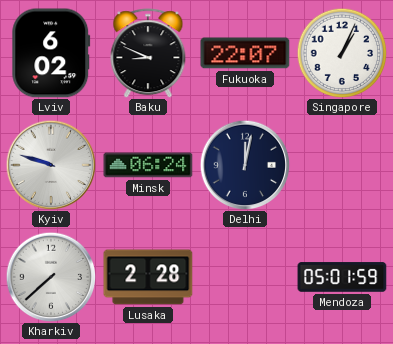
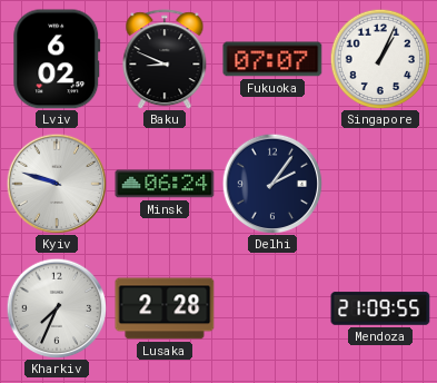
Fukuoka: 22:07 -> 07:07 (272, 59)
Delhi: 12:02 -> 2:06 (272, 184)
Kharkiv: 7:38 -> 7:34 (57, 308)
Mendoza: 05:01 -> 21:09 (380, 308)
